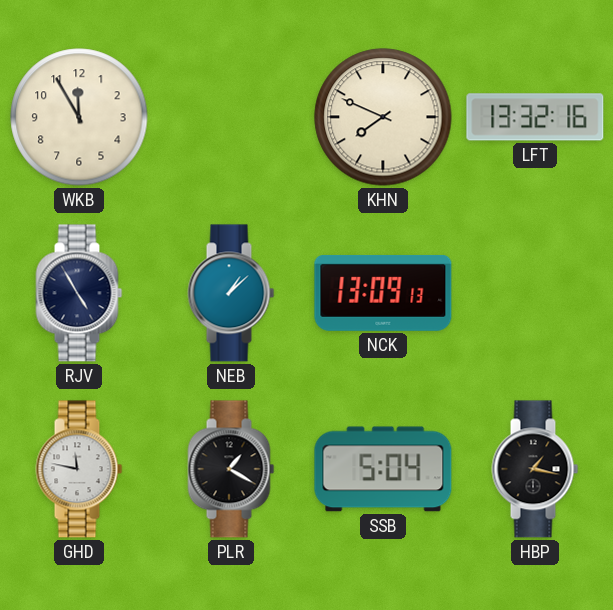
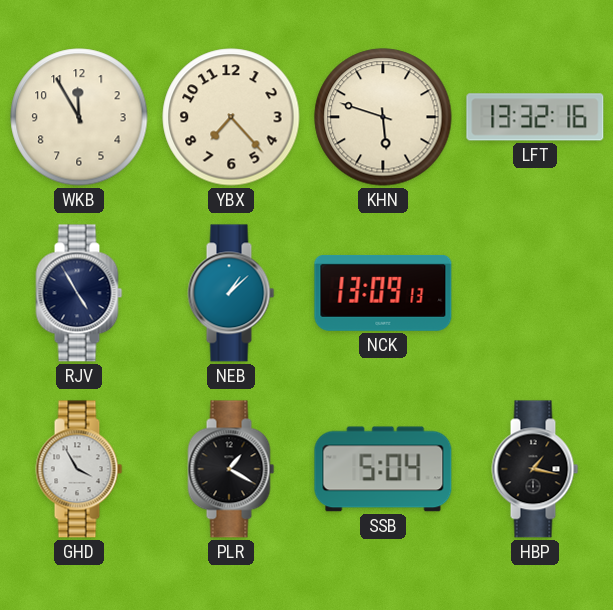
YBX: none -> 7:23 (231, 117)
KHN: 7:49 -> 5:48 (383, 117)
GHD: 11:47 -> 3:55 (79, 469)
